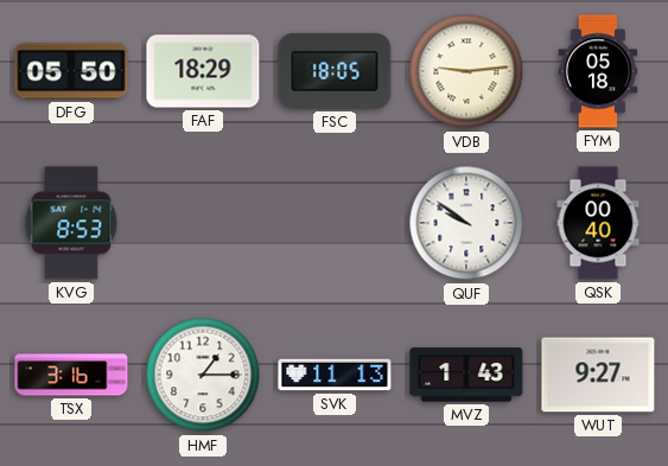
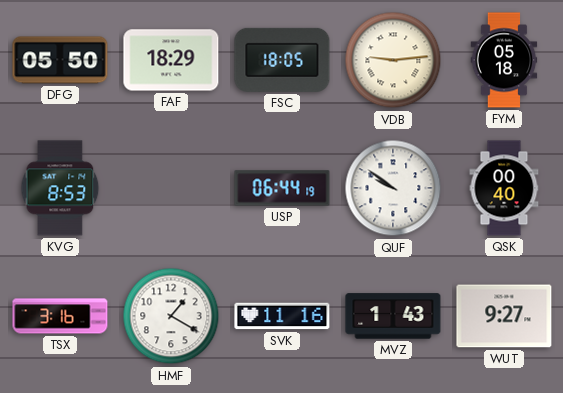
USP: none -> 06:44 (282, 188)
HMF: 1:15 -> 1:20 (171, 316)
SVK: 11:13 -> 11:16 (282, 316)
